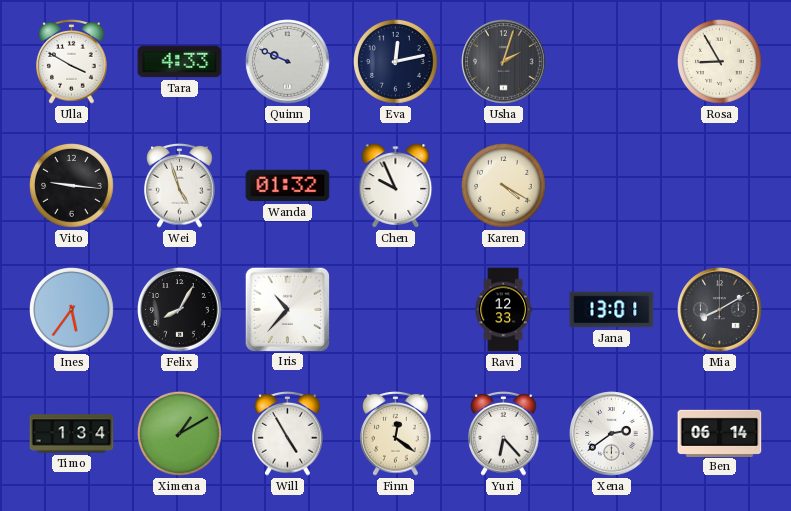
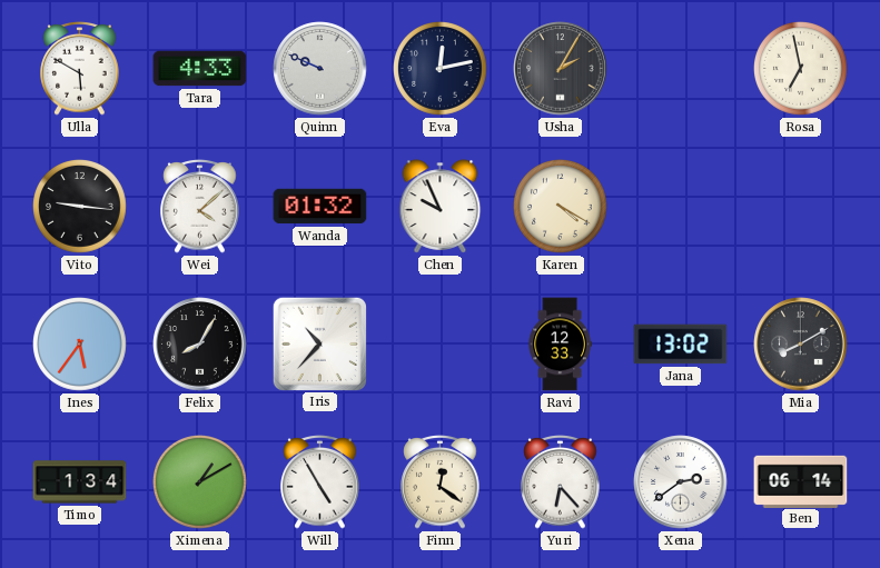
Ulla: 3:50 -> 5:50 (80, 69)
Usha: 2:03 -> 2:05 (561, 69)
Rosa: 8:55 -> 6:58 (801, 69)
Wei: 4:57 -> 4:08 (200, 207)
Jana: 13:01 -> 13:02 (681, 345)
